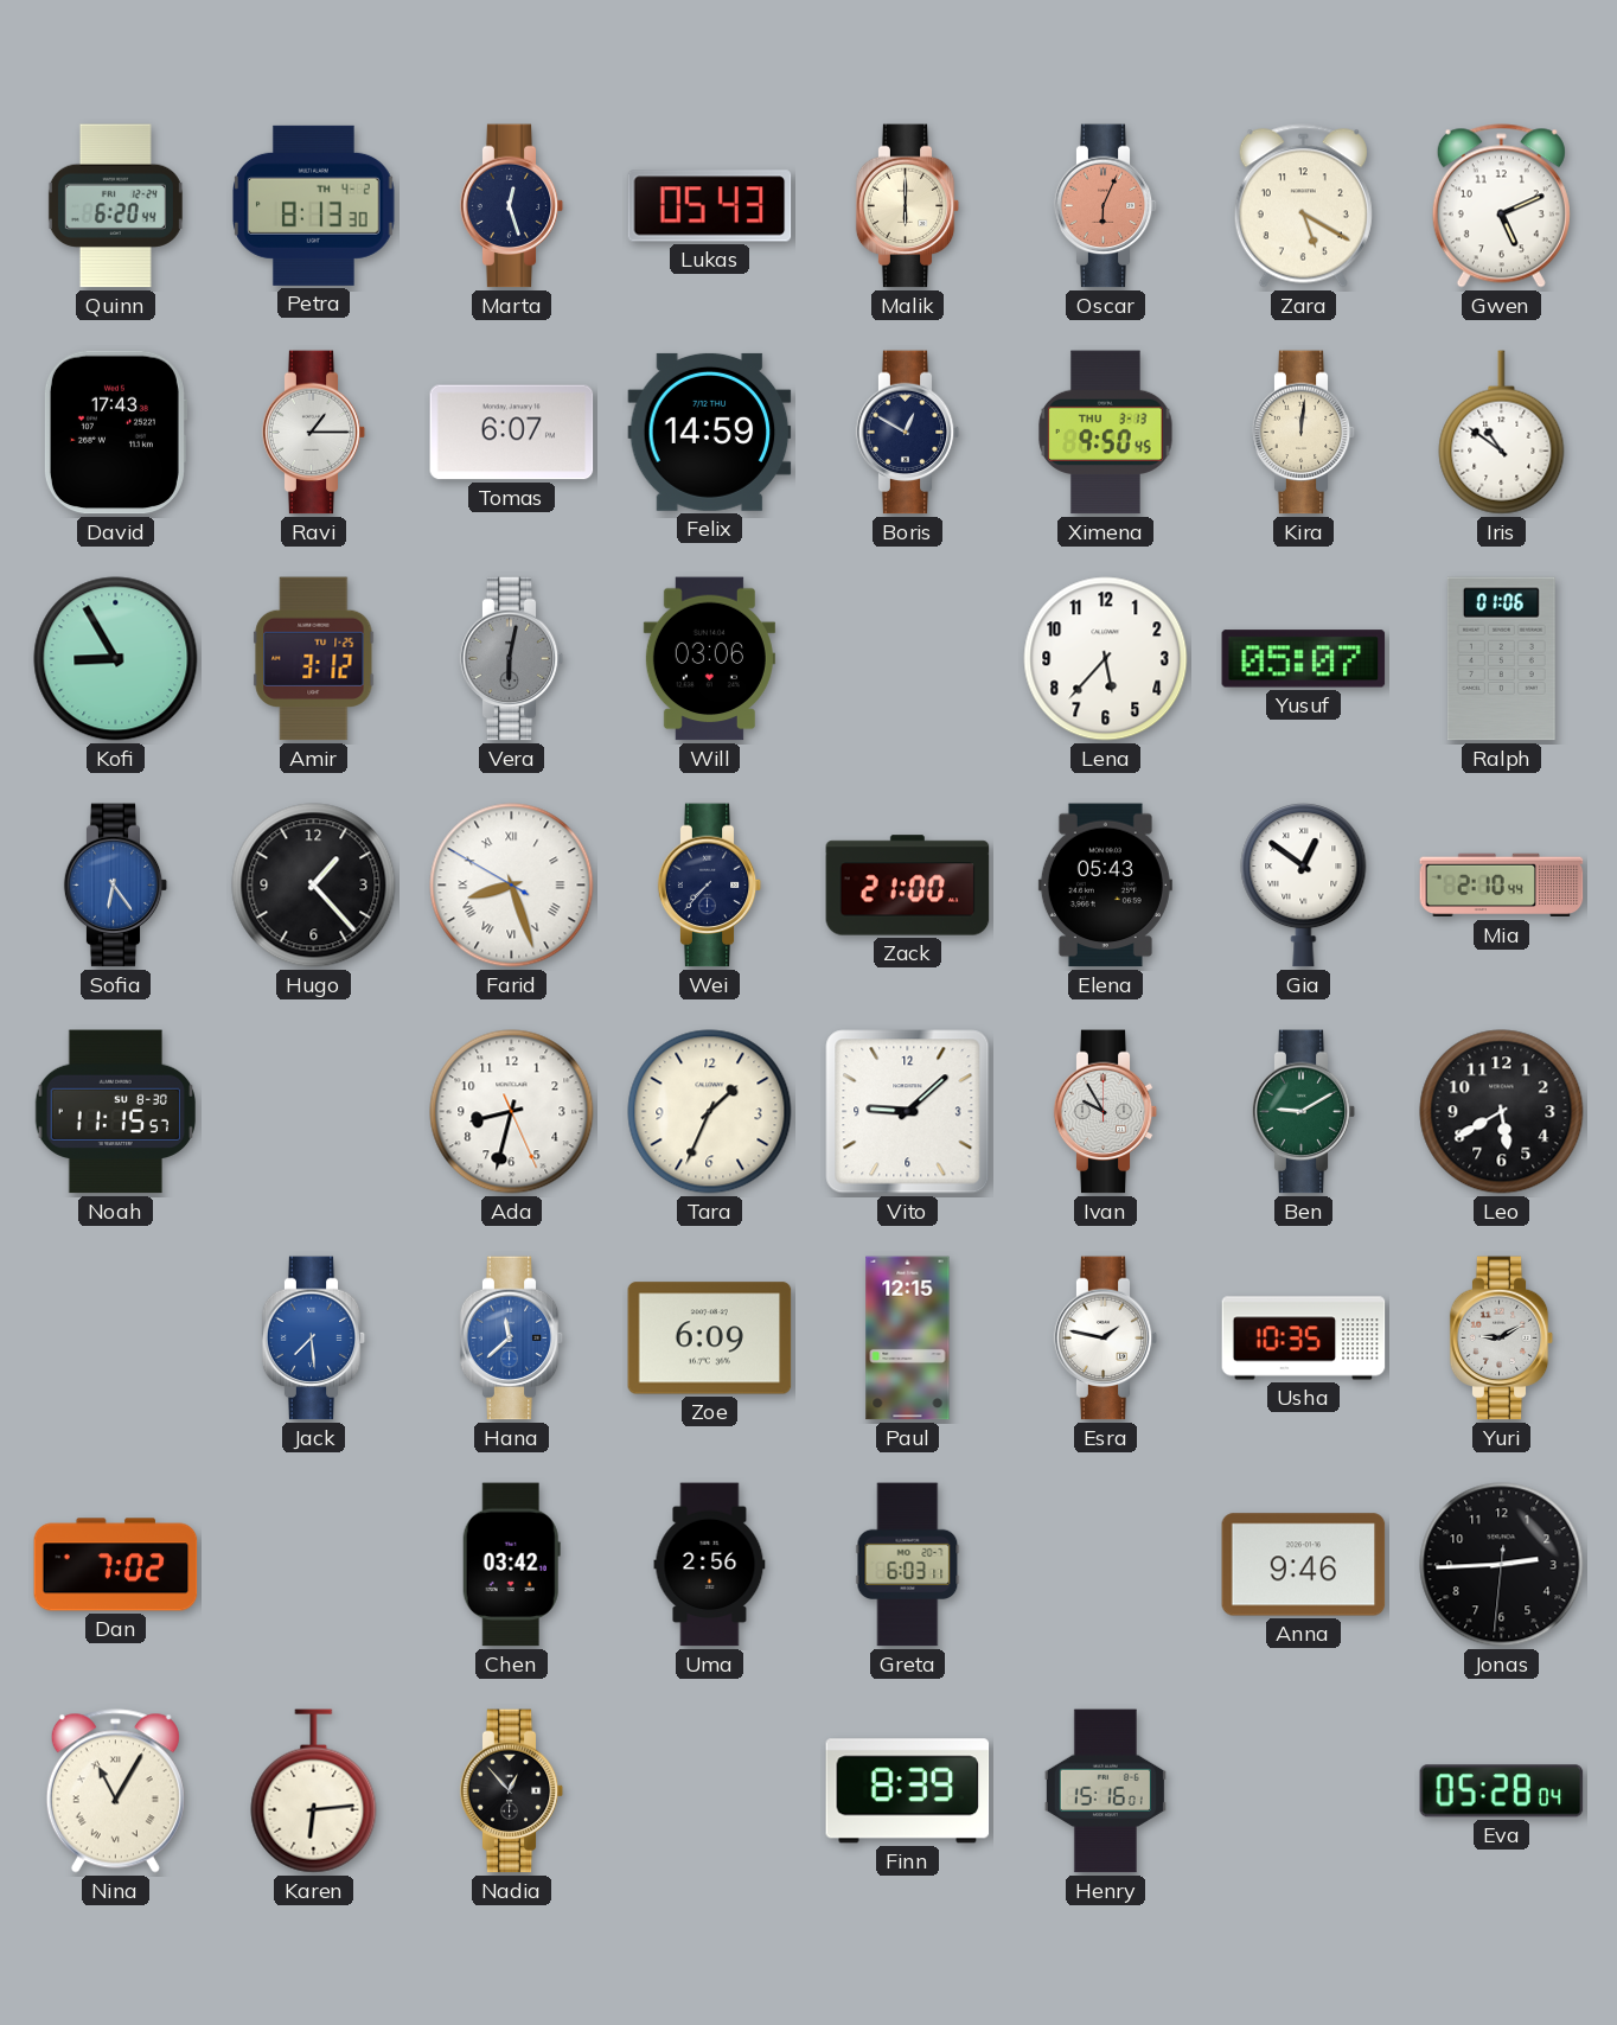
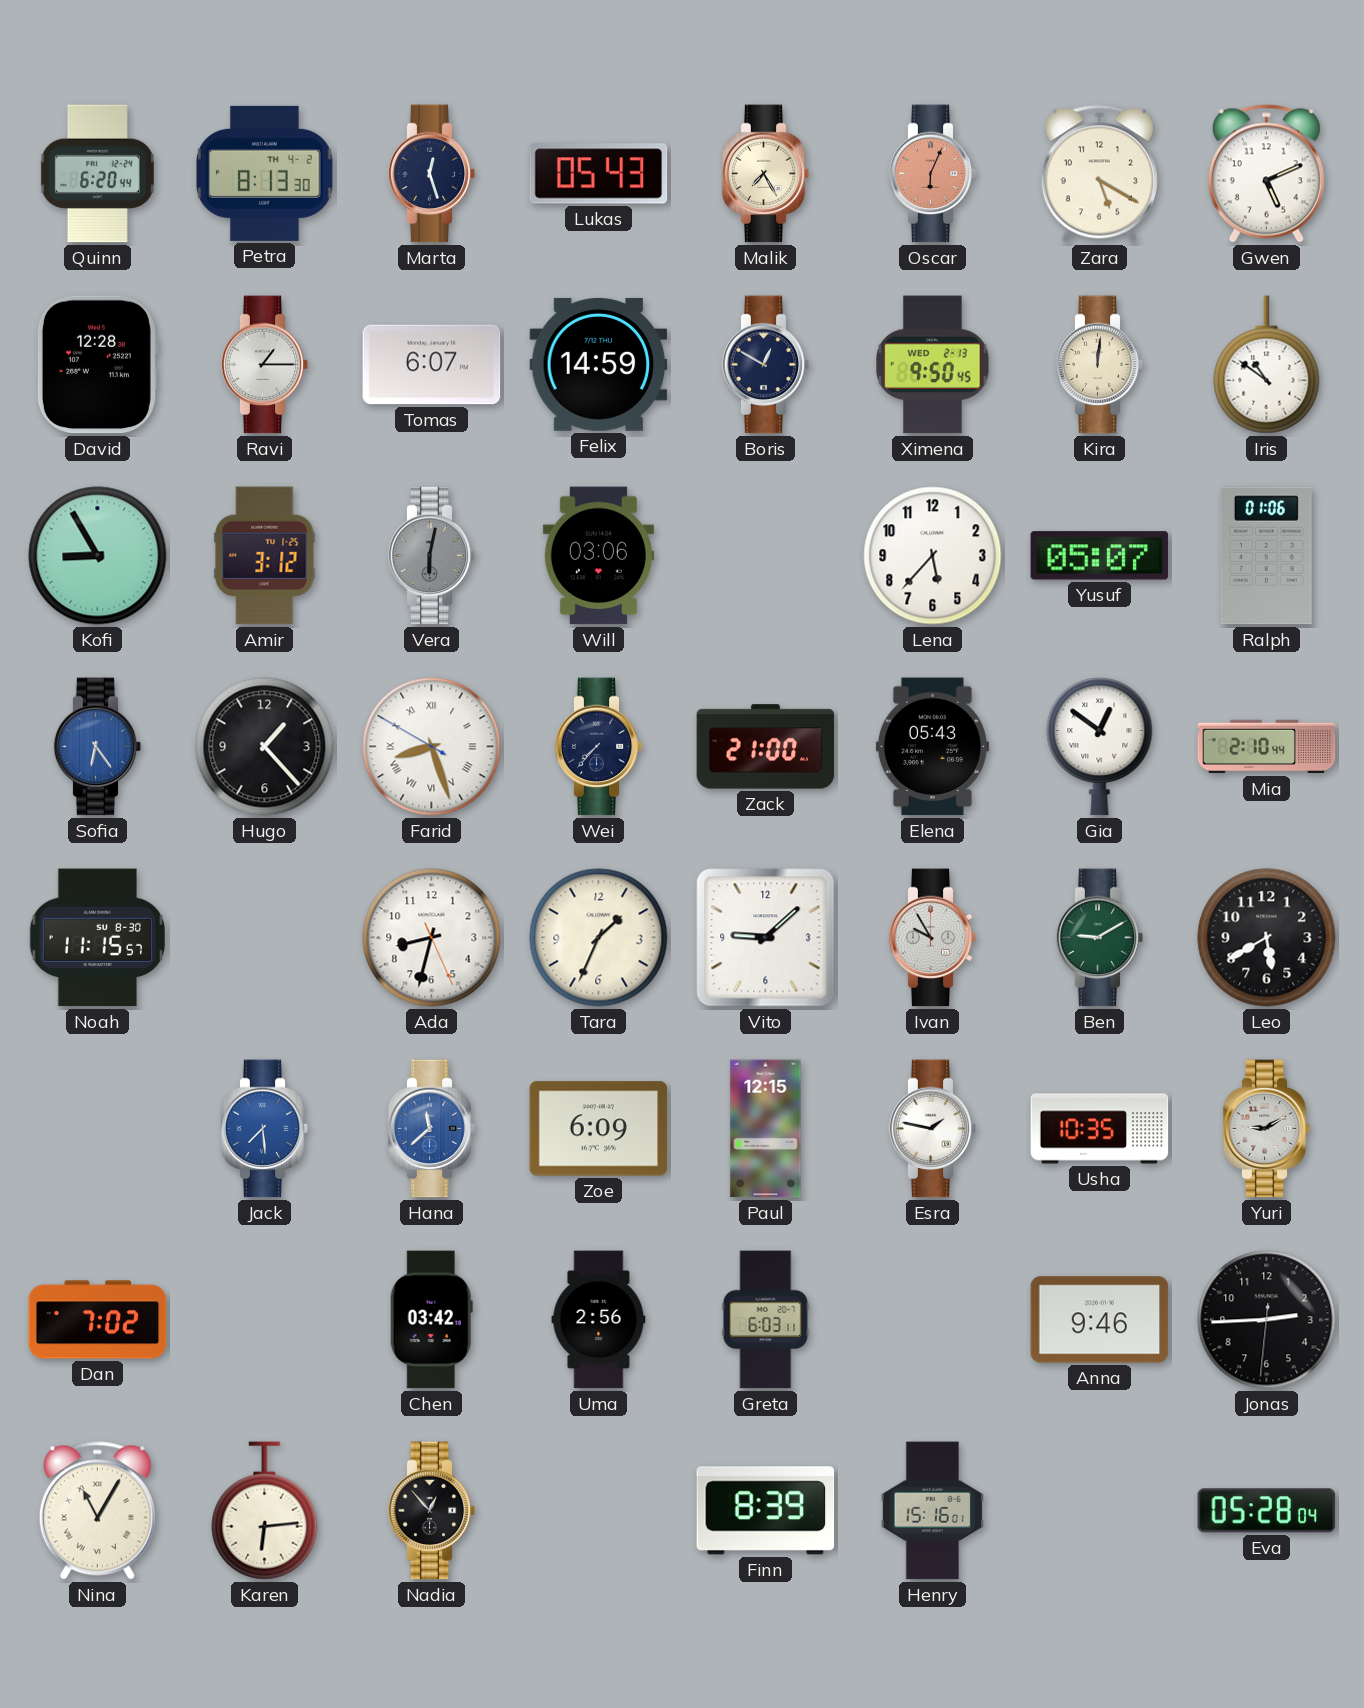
Malik: 6:00 -> 7:25 (766, 174)
David: 17:43 -> 12:28 (97, 365)
Ximena date: THU 3-13 -> WED 2-13 (933, 365)
